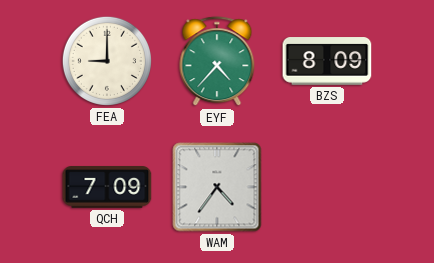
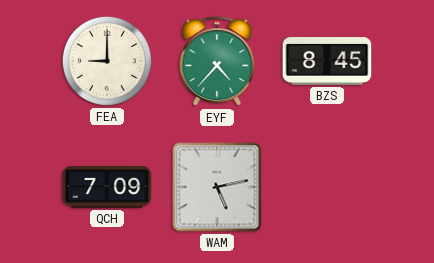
BZS: 8:09 -> 8:45 (327, 61)
WAM: 4:36 -> 5:13 (217, 187)
